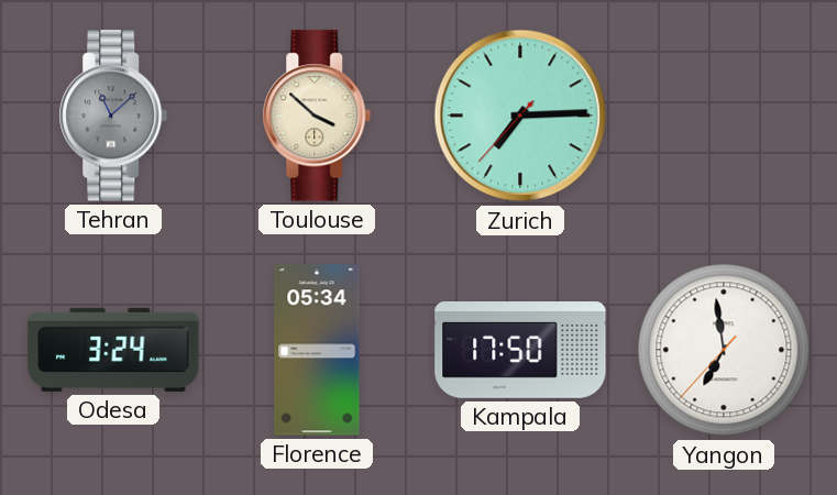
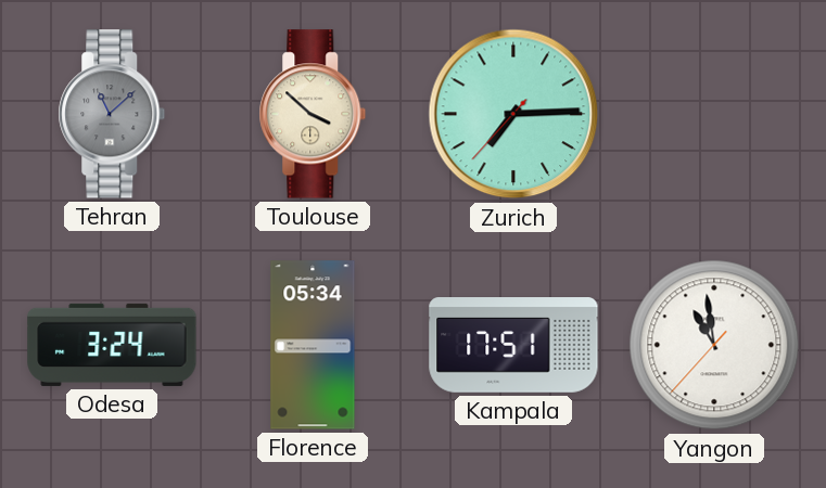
Kampala: 17:50 -> 17:51 (513, 346)
Yangon: 6:58 -> 10:58 (714, 345)
